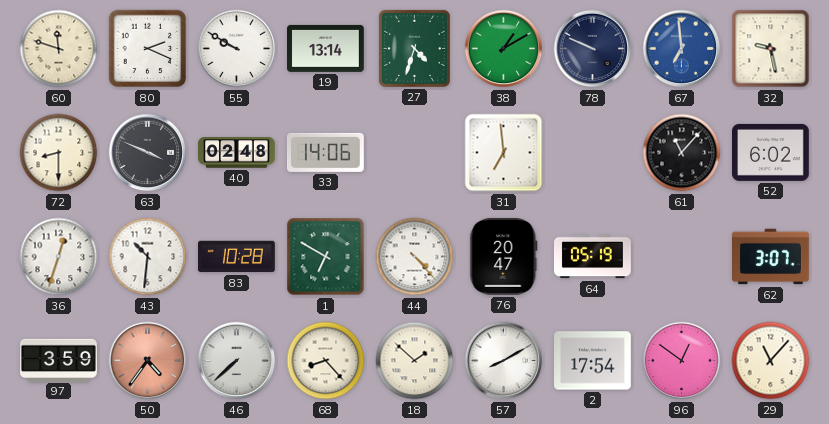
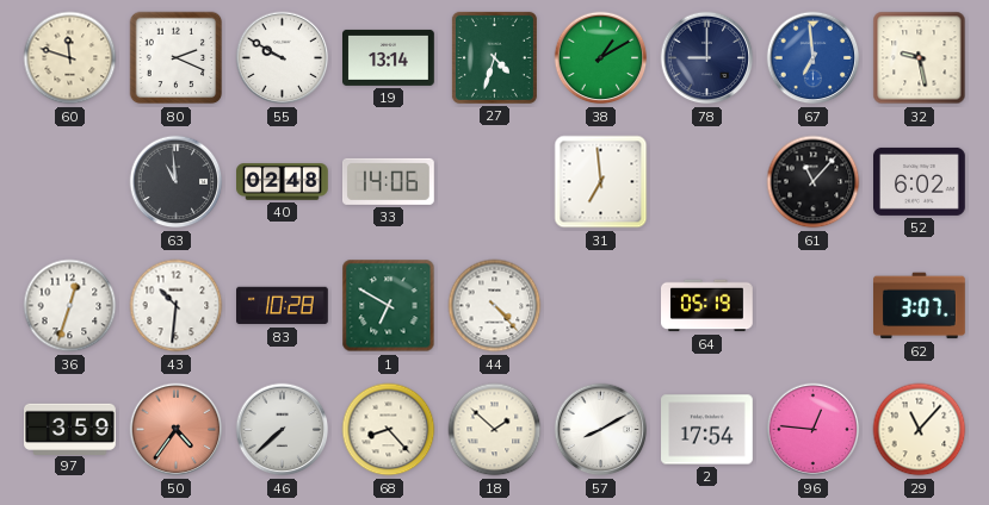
78: 9:49 -> 9:00 (707, 58)
72: 8:30 -> none (59, 153)
63: 3:49 -> 10:59 (177, 182)
76: 20:47 -> none (504, 257)
96: 12:51 -> 12:46 (814, 430)
